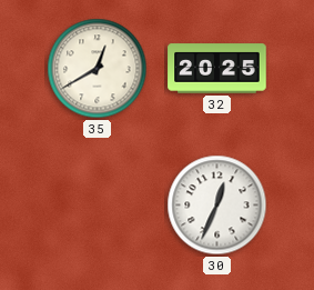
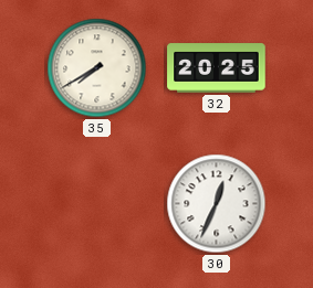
35: 12:40 -> 7:40 (97, 68)
